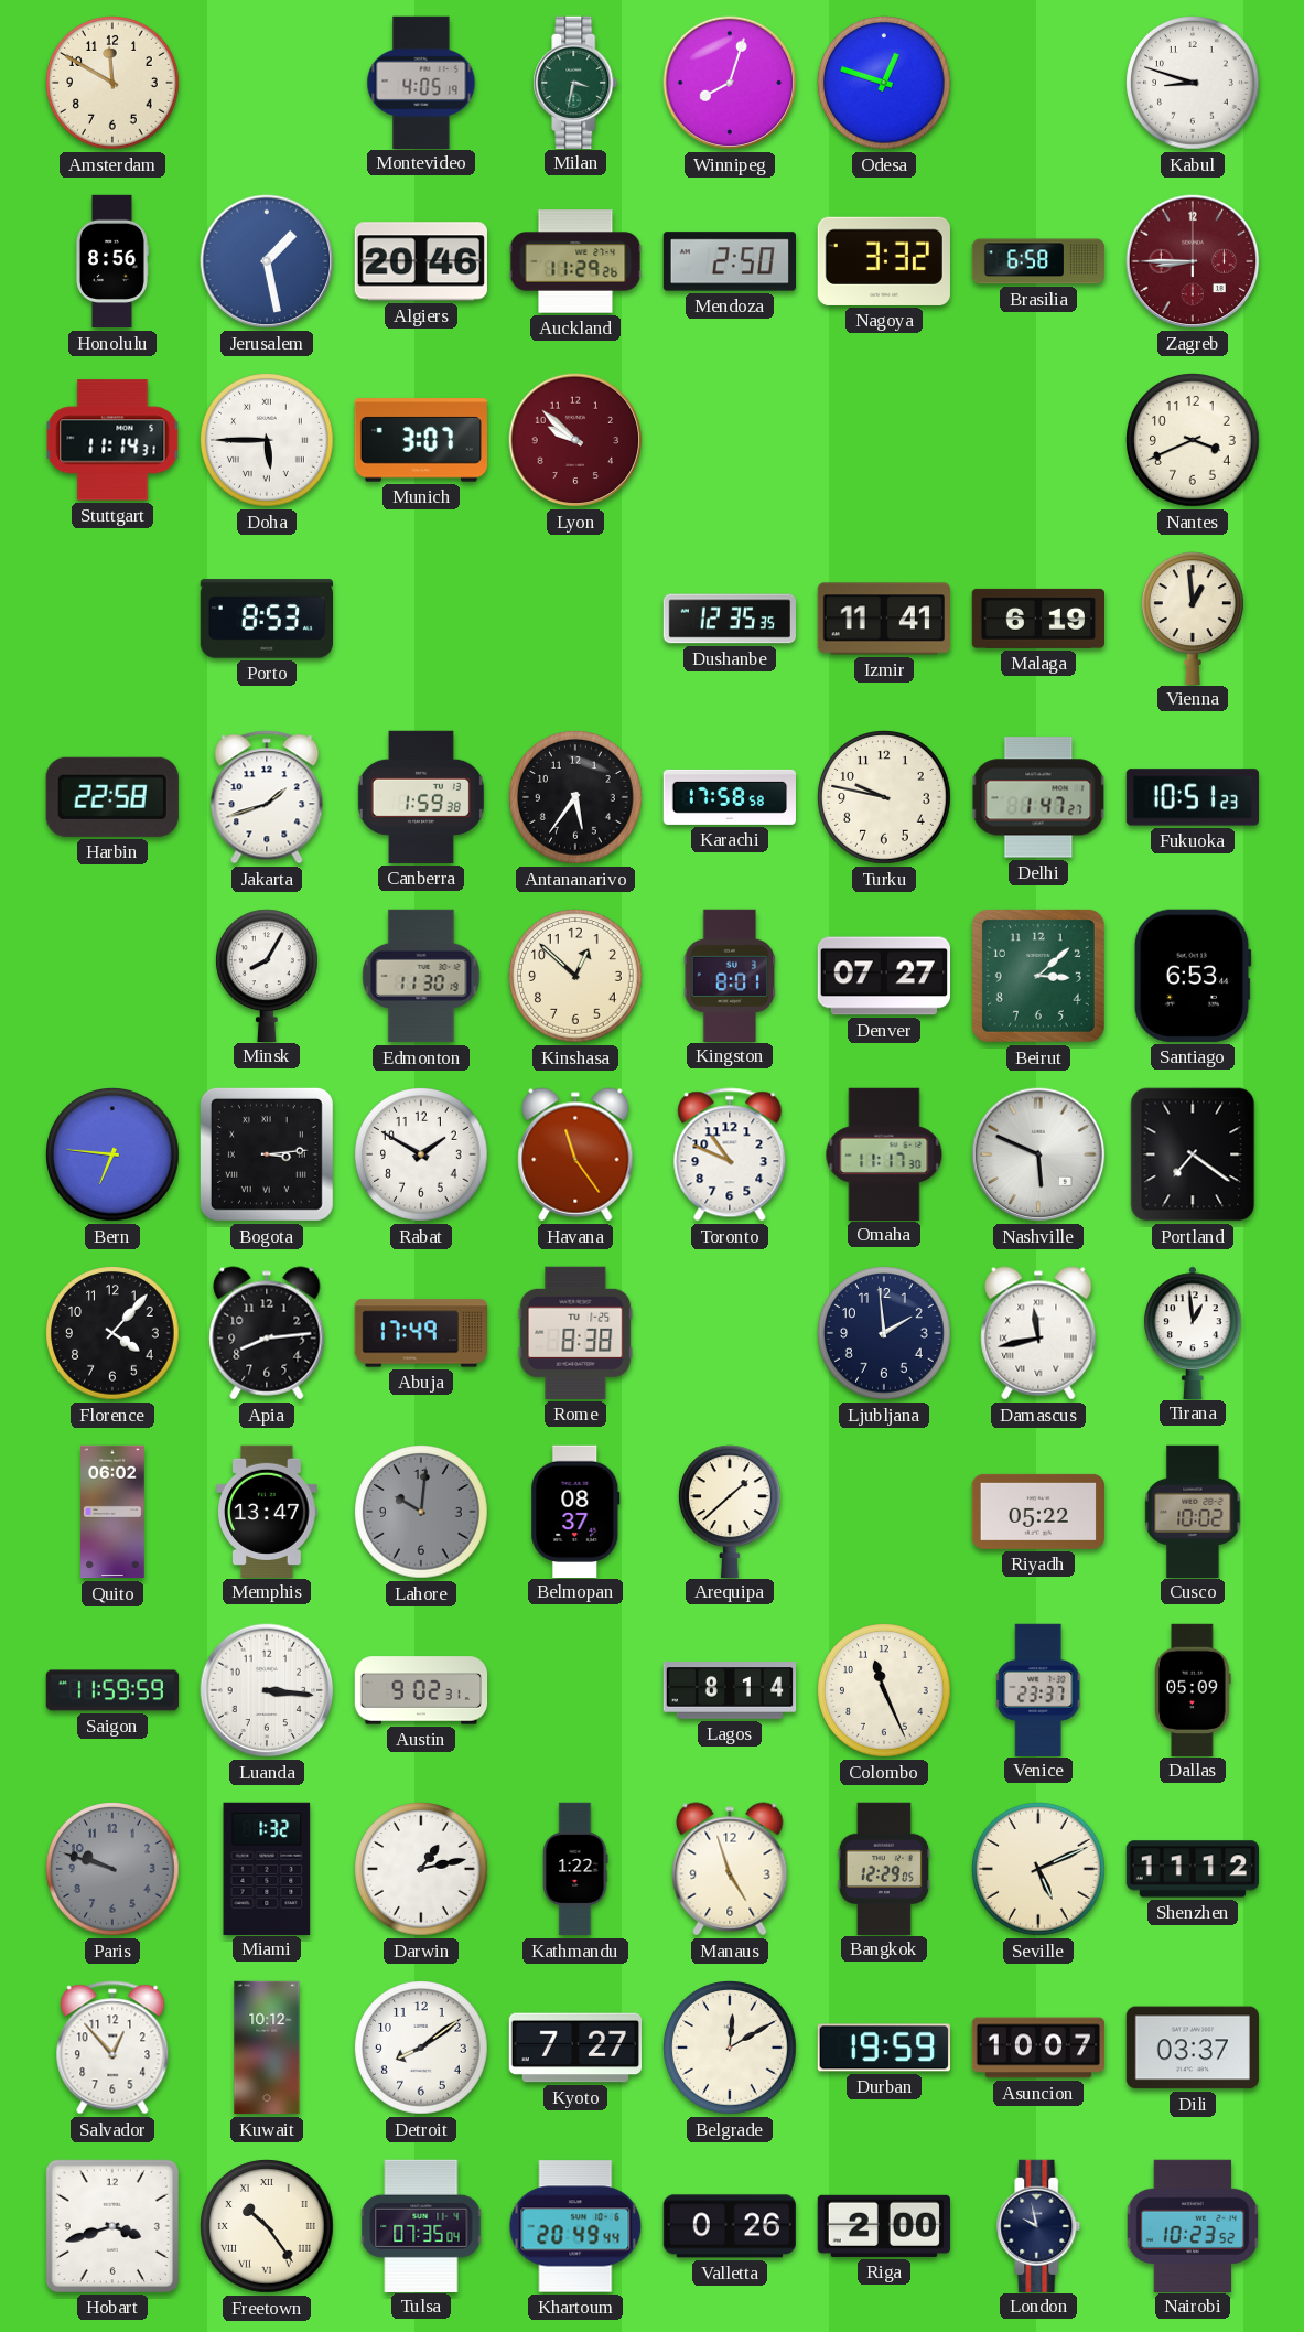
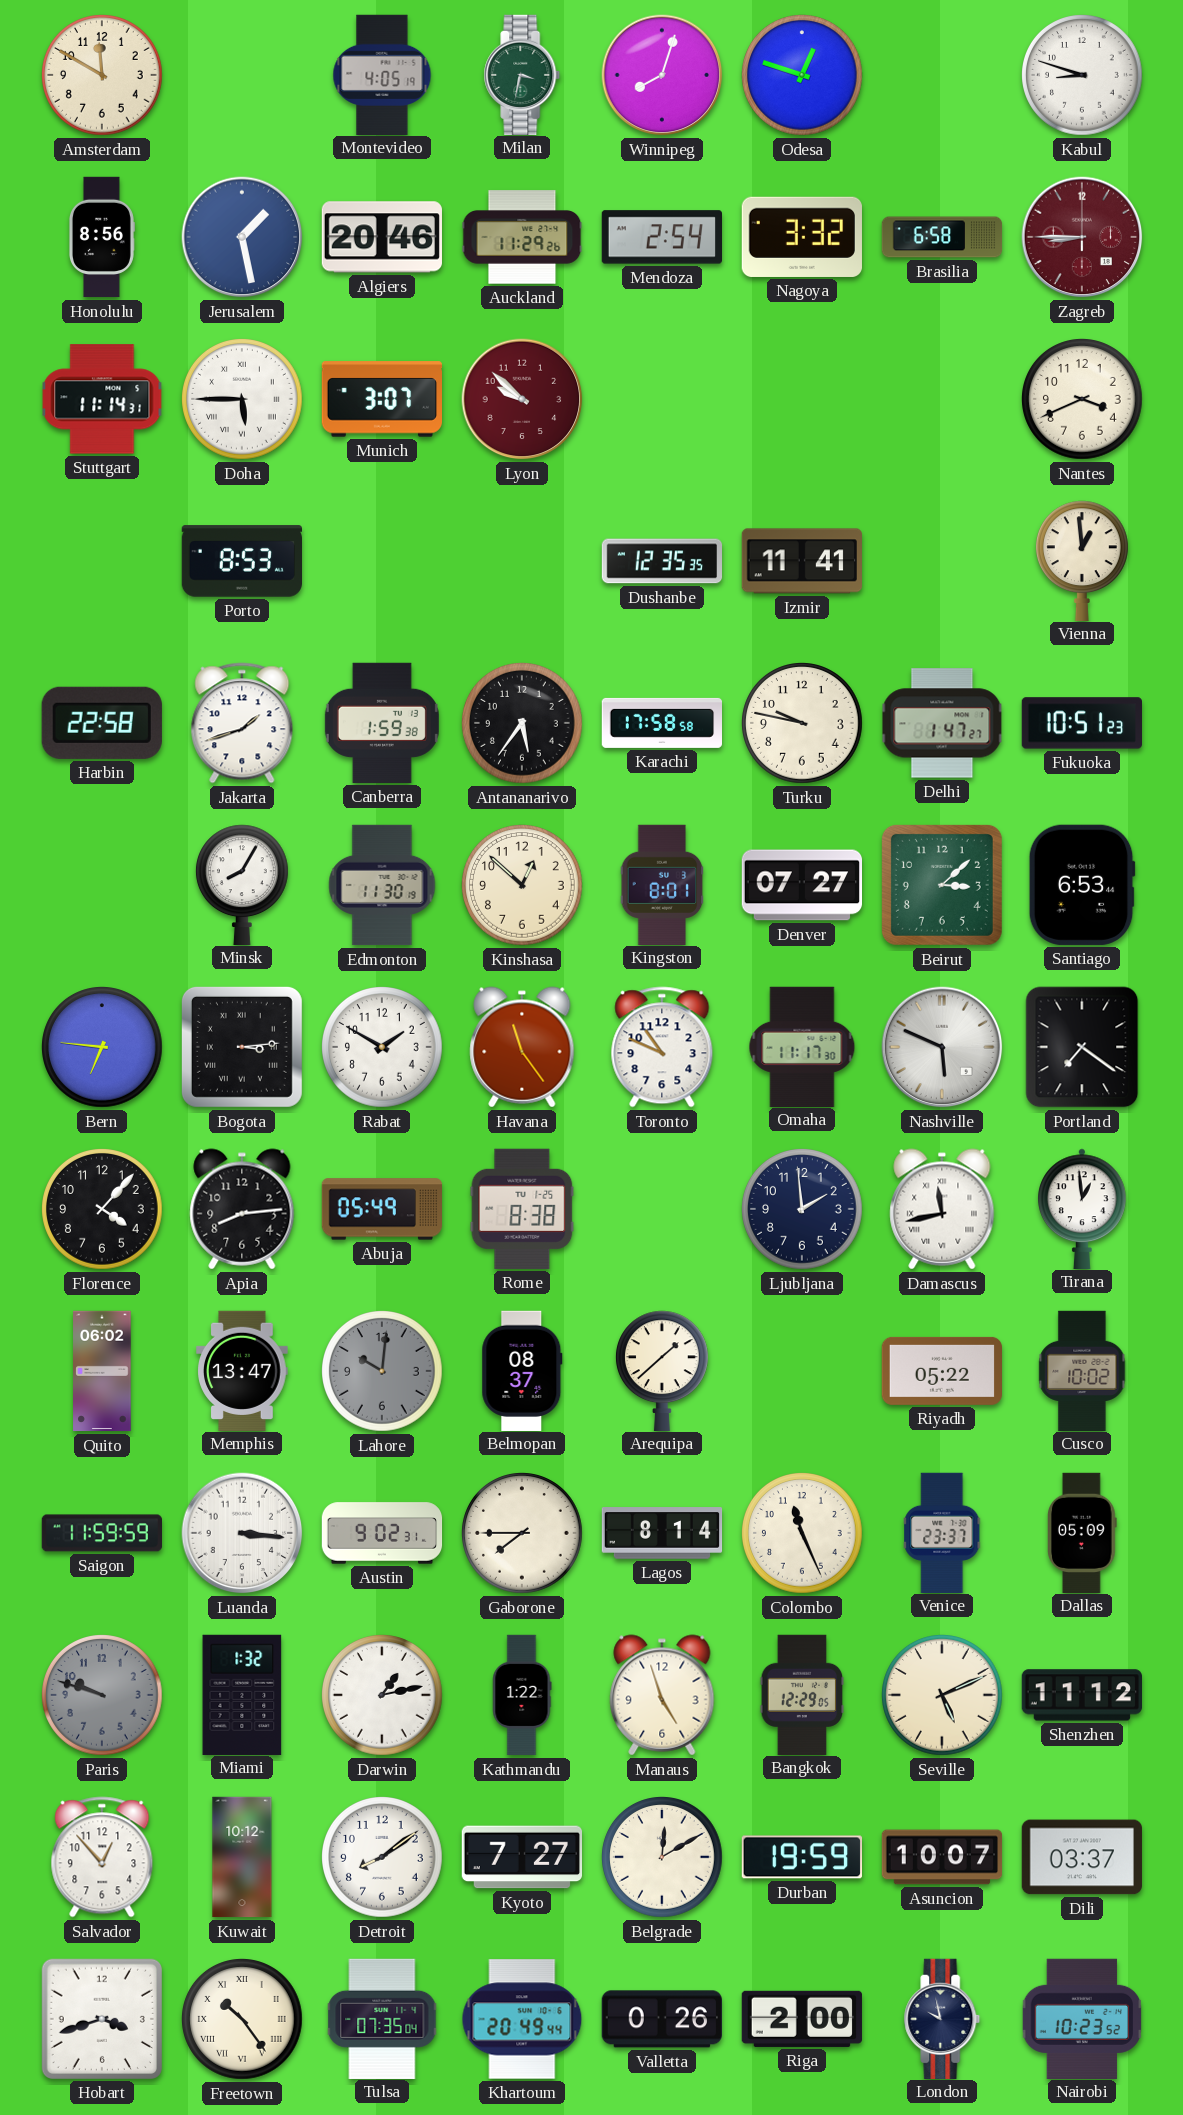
Mendoza: 2:50 -> 2:54 (661, 237)
Malaga: 6:19 -> none (1037, 619)
Abuja: 17:49 -> 05:49 (381, 1209)
Gaborone: none -> 7:45 (523, 1534)
